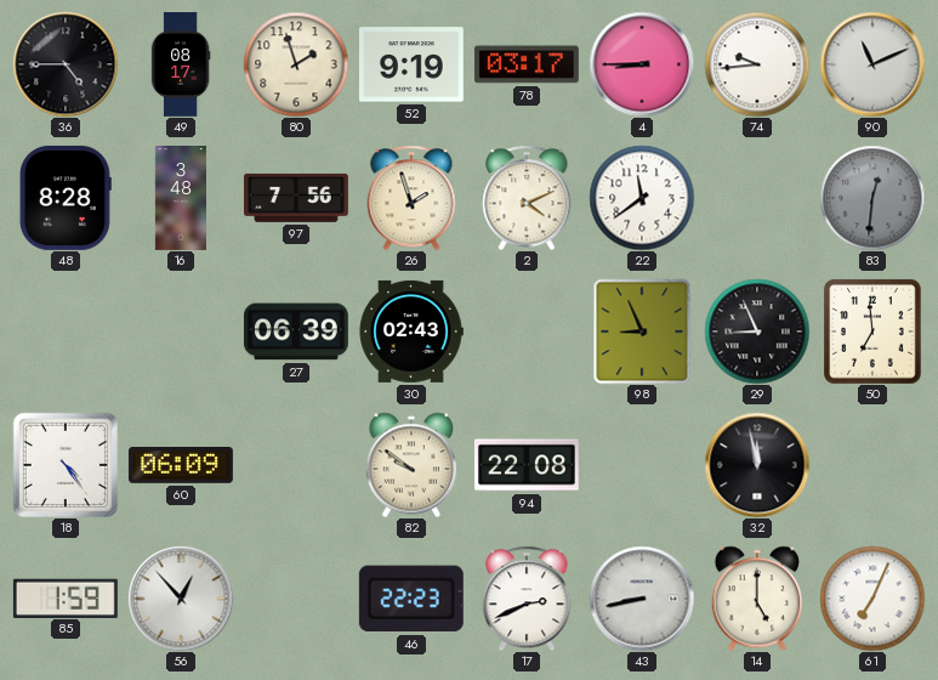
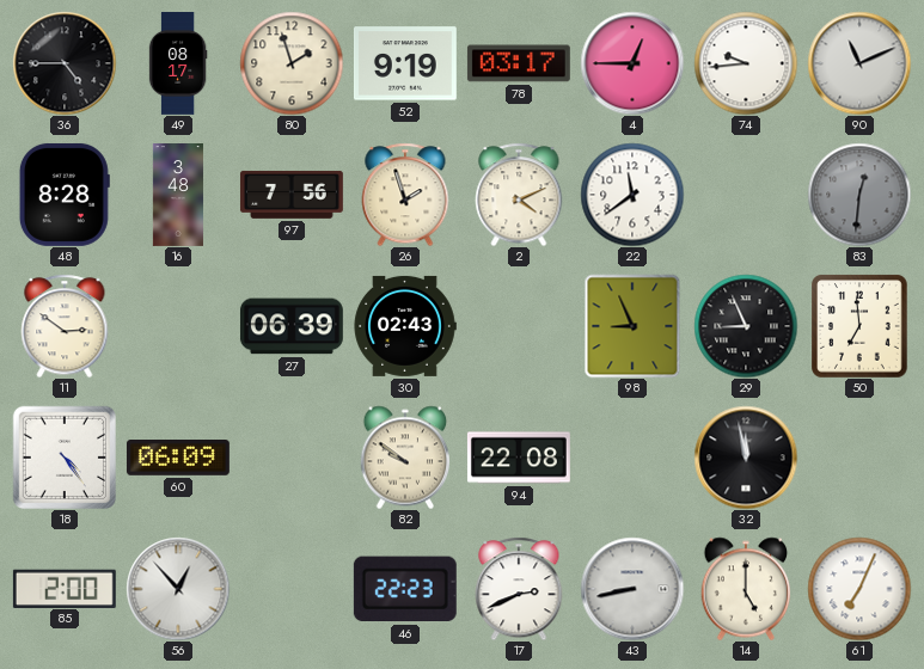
4: 8:45 -> 12:45 (632, 63)
11: none -> 2:51 (65, 326)
85: 1:59 -> 2:00 (65, 588)
